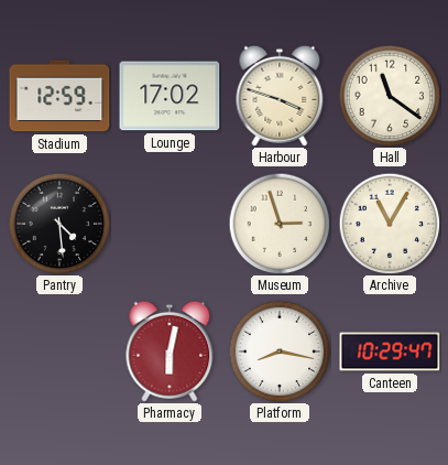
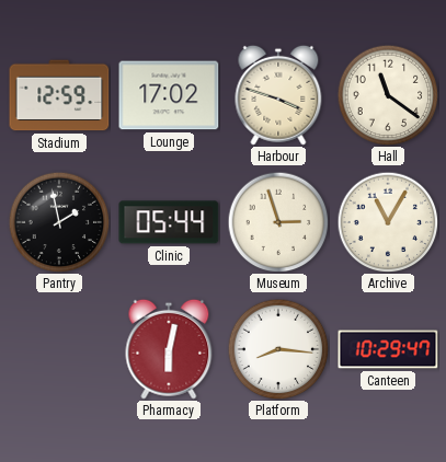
Pantry: 4:29 -> 1:58 (59, 222)
Clinic: none -> 05:44 (169, 222)
Platform: 8:17 -> 8:16 (278, 349)
